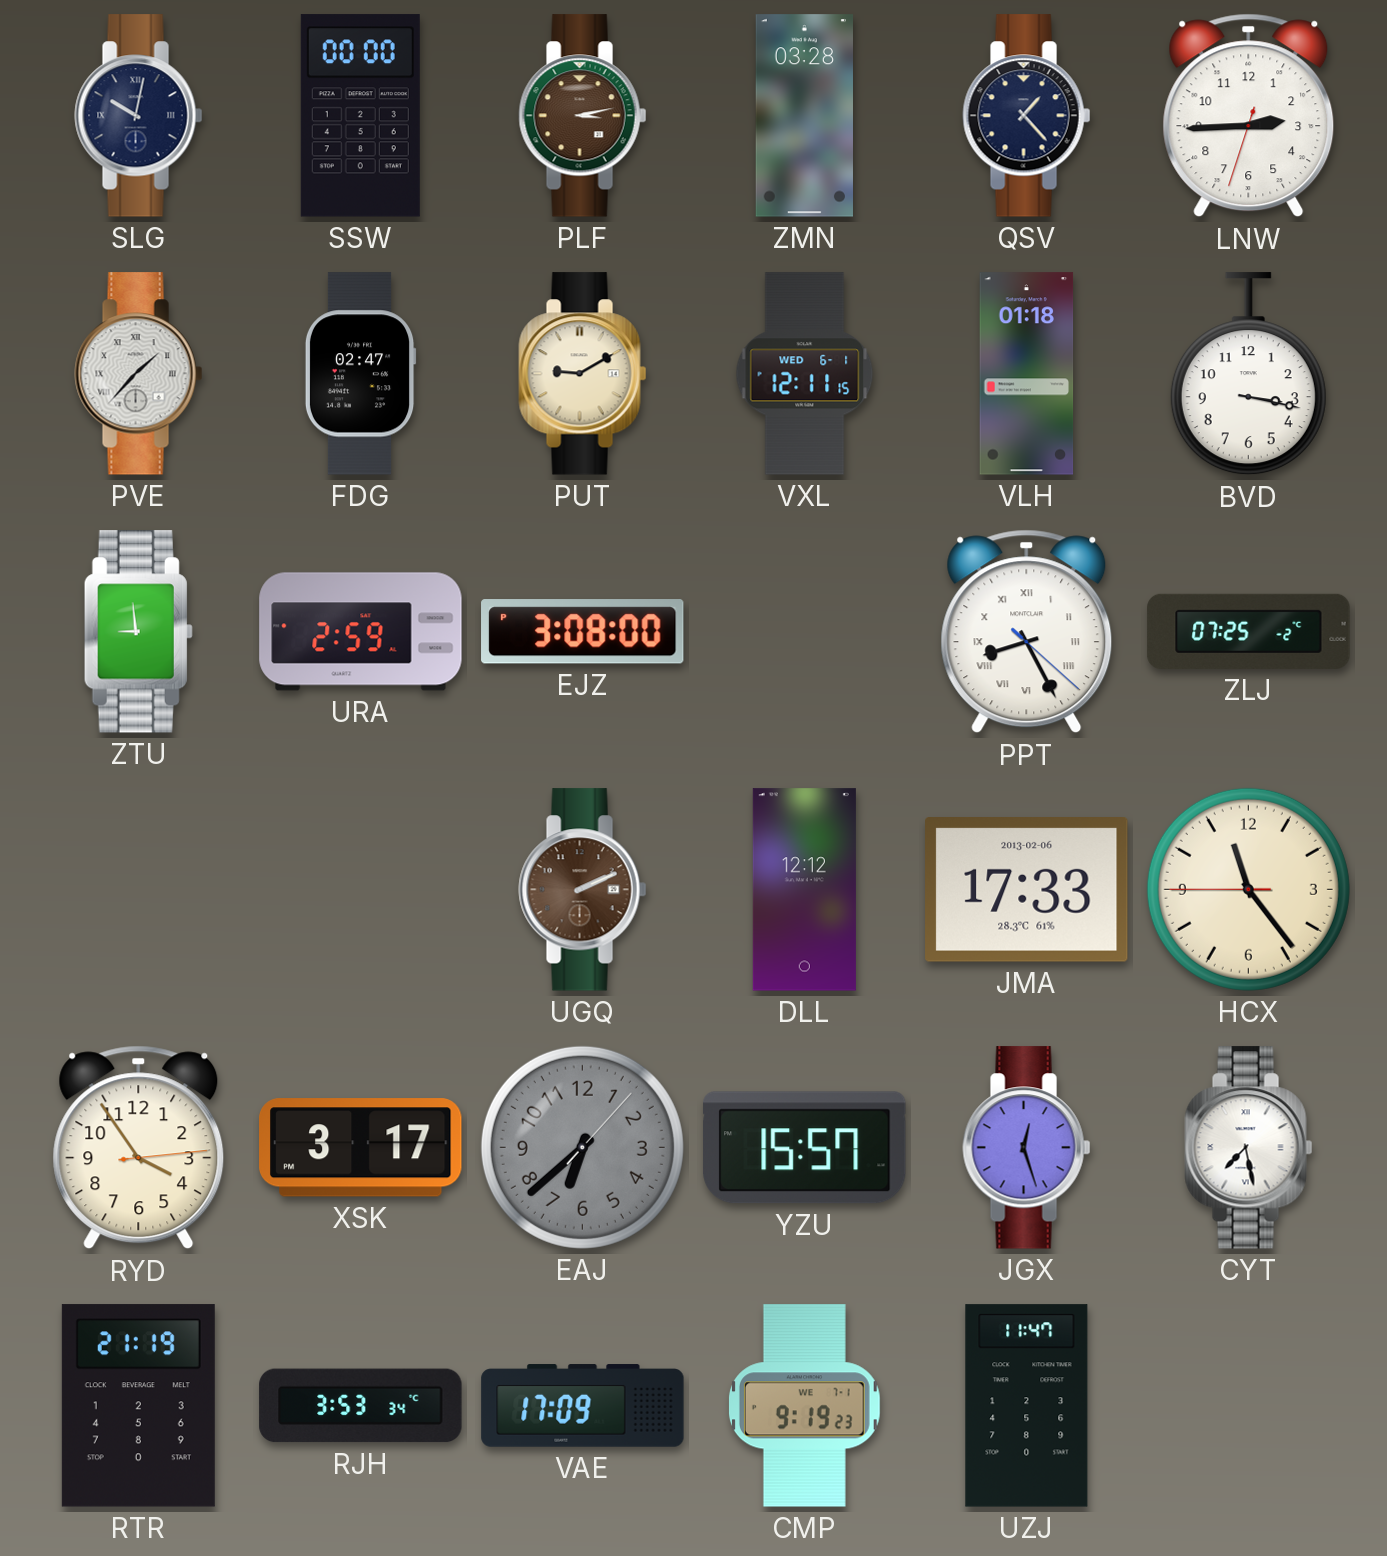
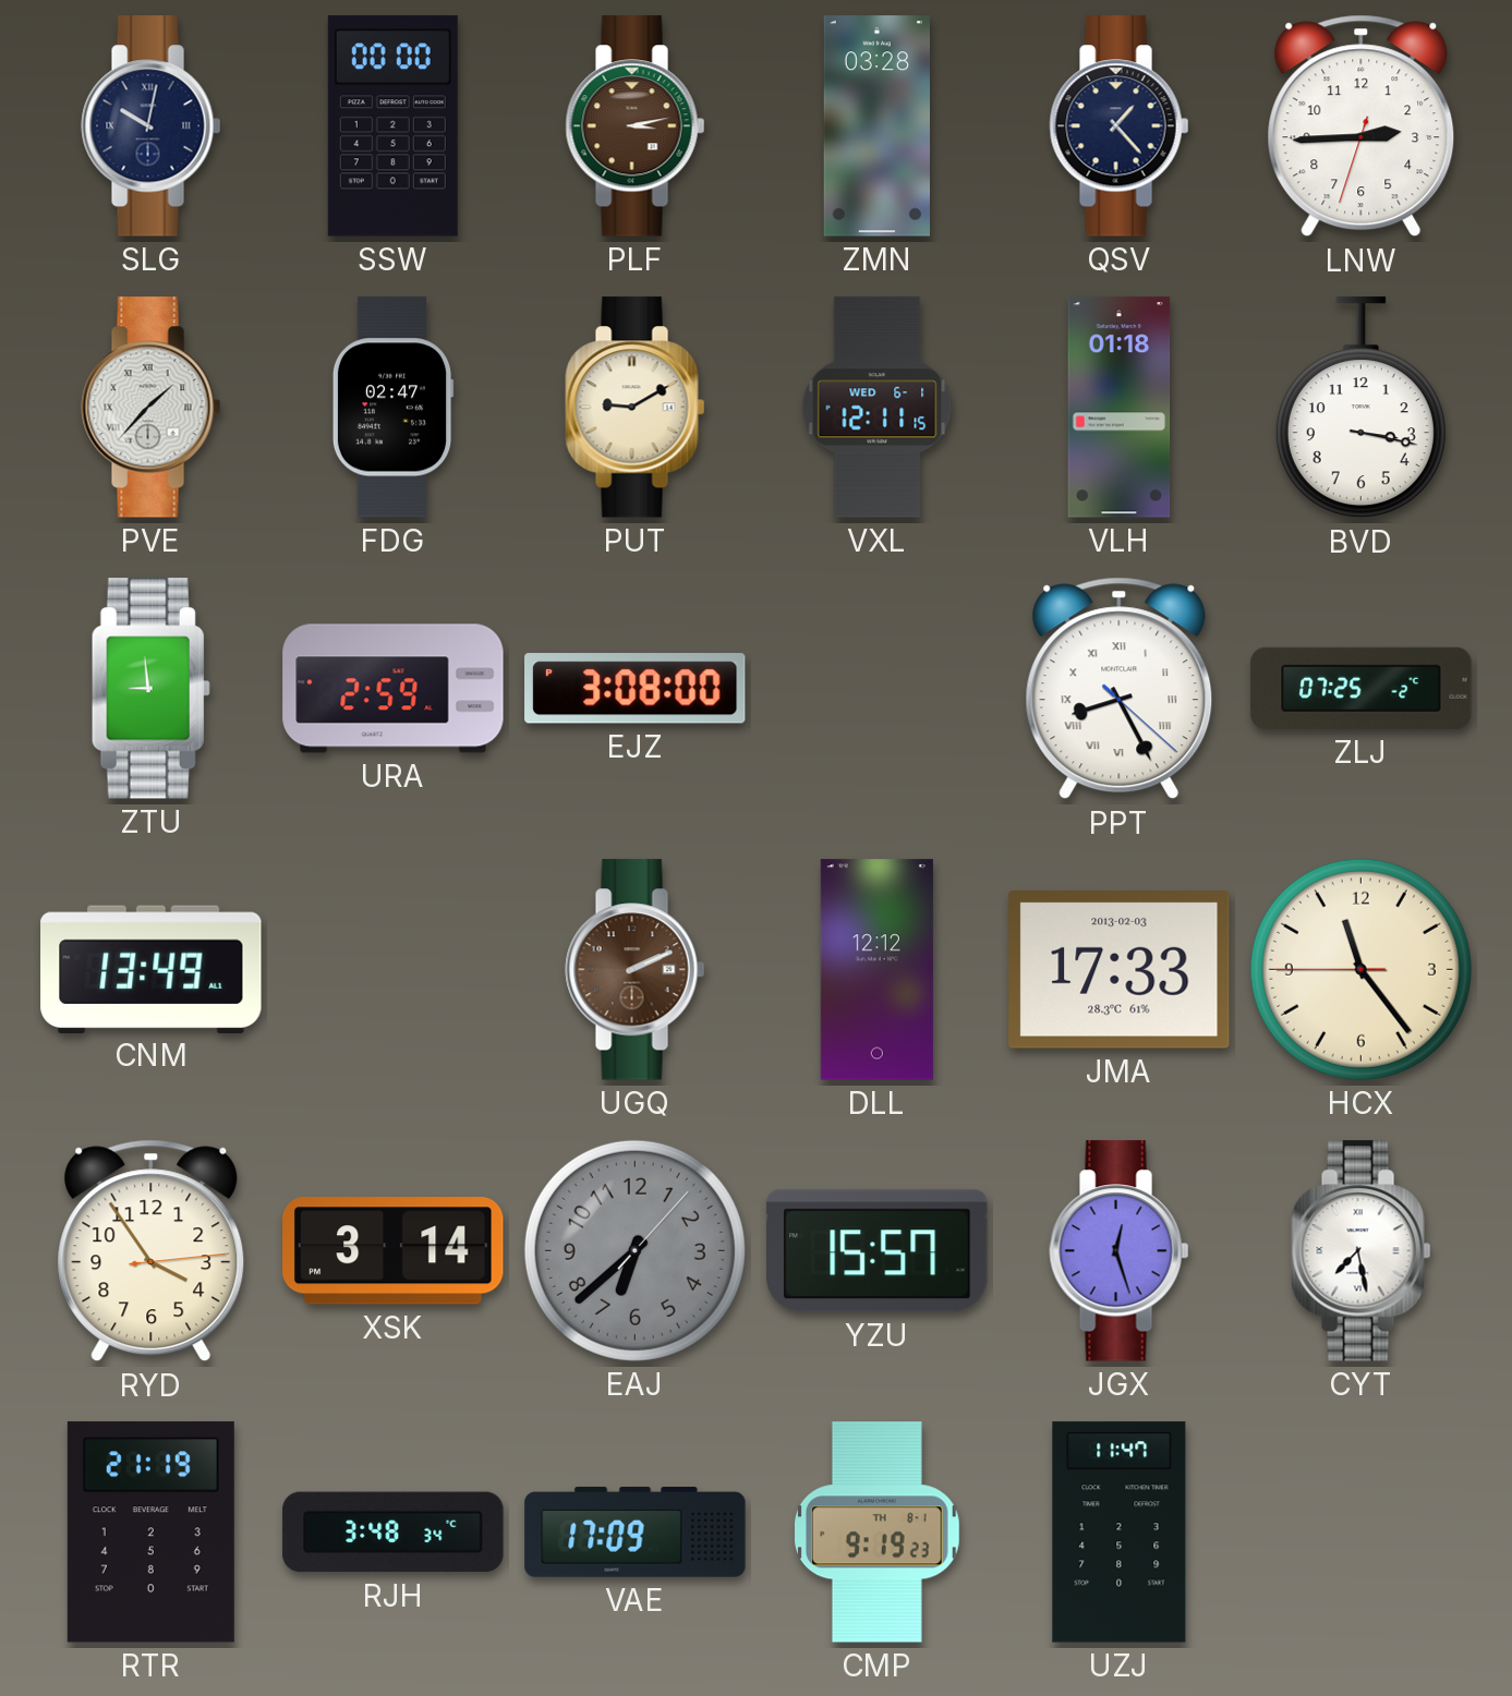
CNM: none -> 13:49 (152, 969)
JMA date: 2013-02-06 -> 2013-02-03 (1120, 970)
XSK: 3:17 -> 3:14 (394, 1251)
RJH: 3:53 -> 3:48 (394, 1533)
CMP date: WE 7-1 -> TH 8-1 (876, 1533)
